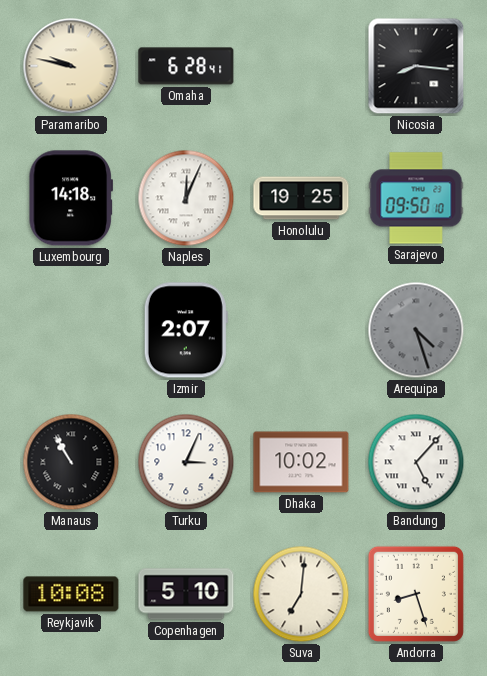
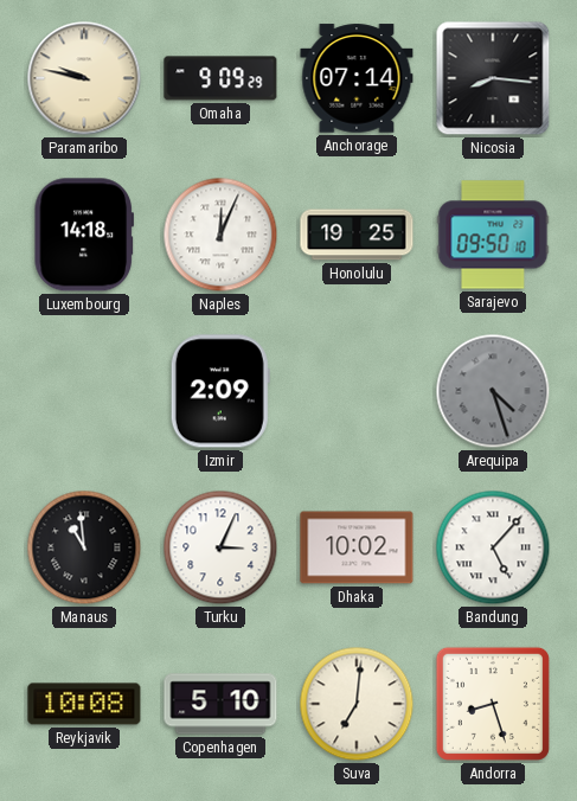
Omaha: 6:28 -> 9:09 (220, 78)
Anchorage: none -> 07:14 (357, 78)
Izmir: 2:07 -> 2:09 (220, 391)
Manaus: 10:55 -> 10:59 (84, 547)
